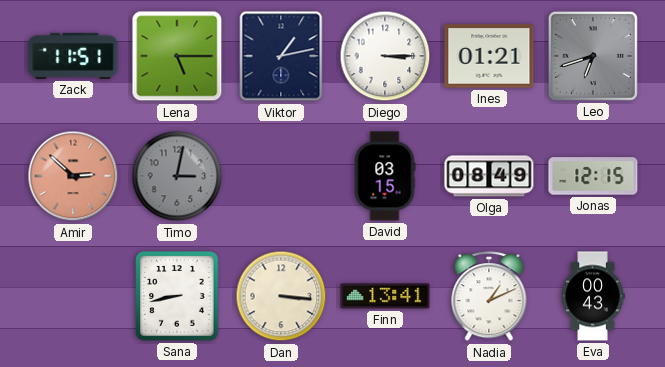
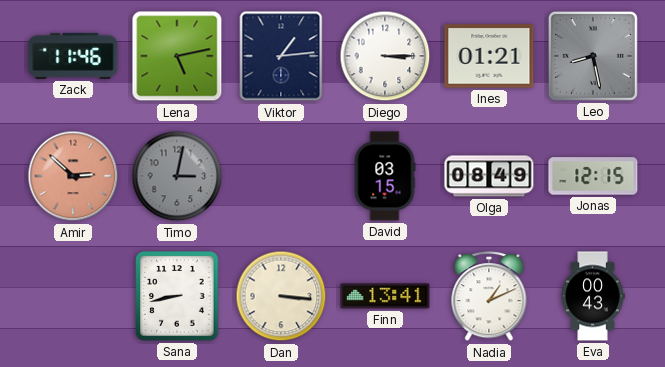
Zack: 11:51 -> 11:46 (73, 56)
Lena: 5:15 -> 5:13 (177, 56)
Viktor: 1:13 -> 1:14 (281, 56)
Leo: 6:42 -> 8:28 (593, 56)
